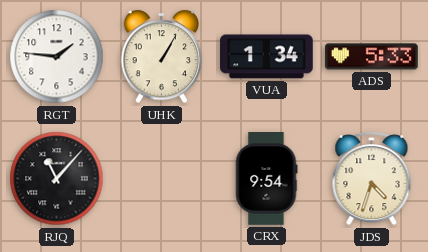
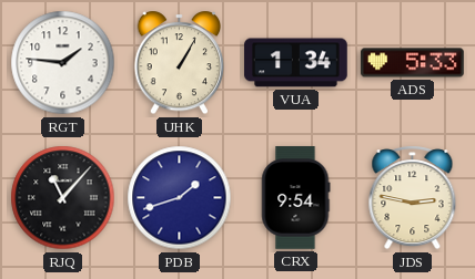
PDB: none -> 1:42 (180, 198)
JDS: 4:33 -> 2:47 (413, 198)
